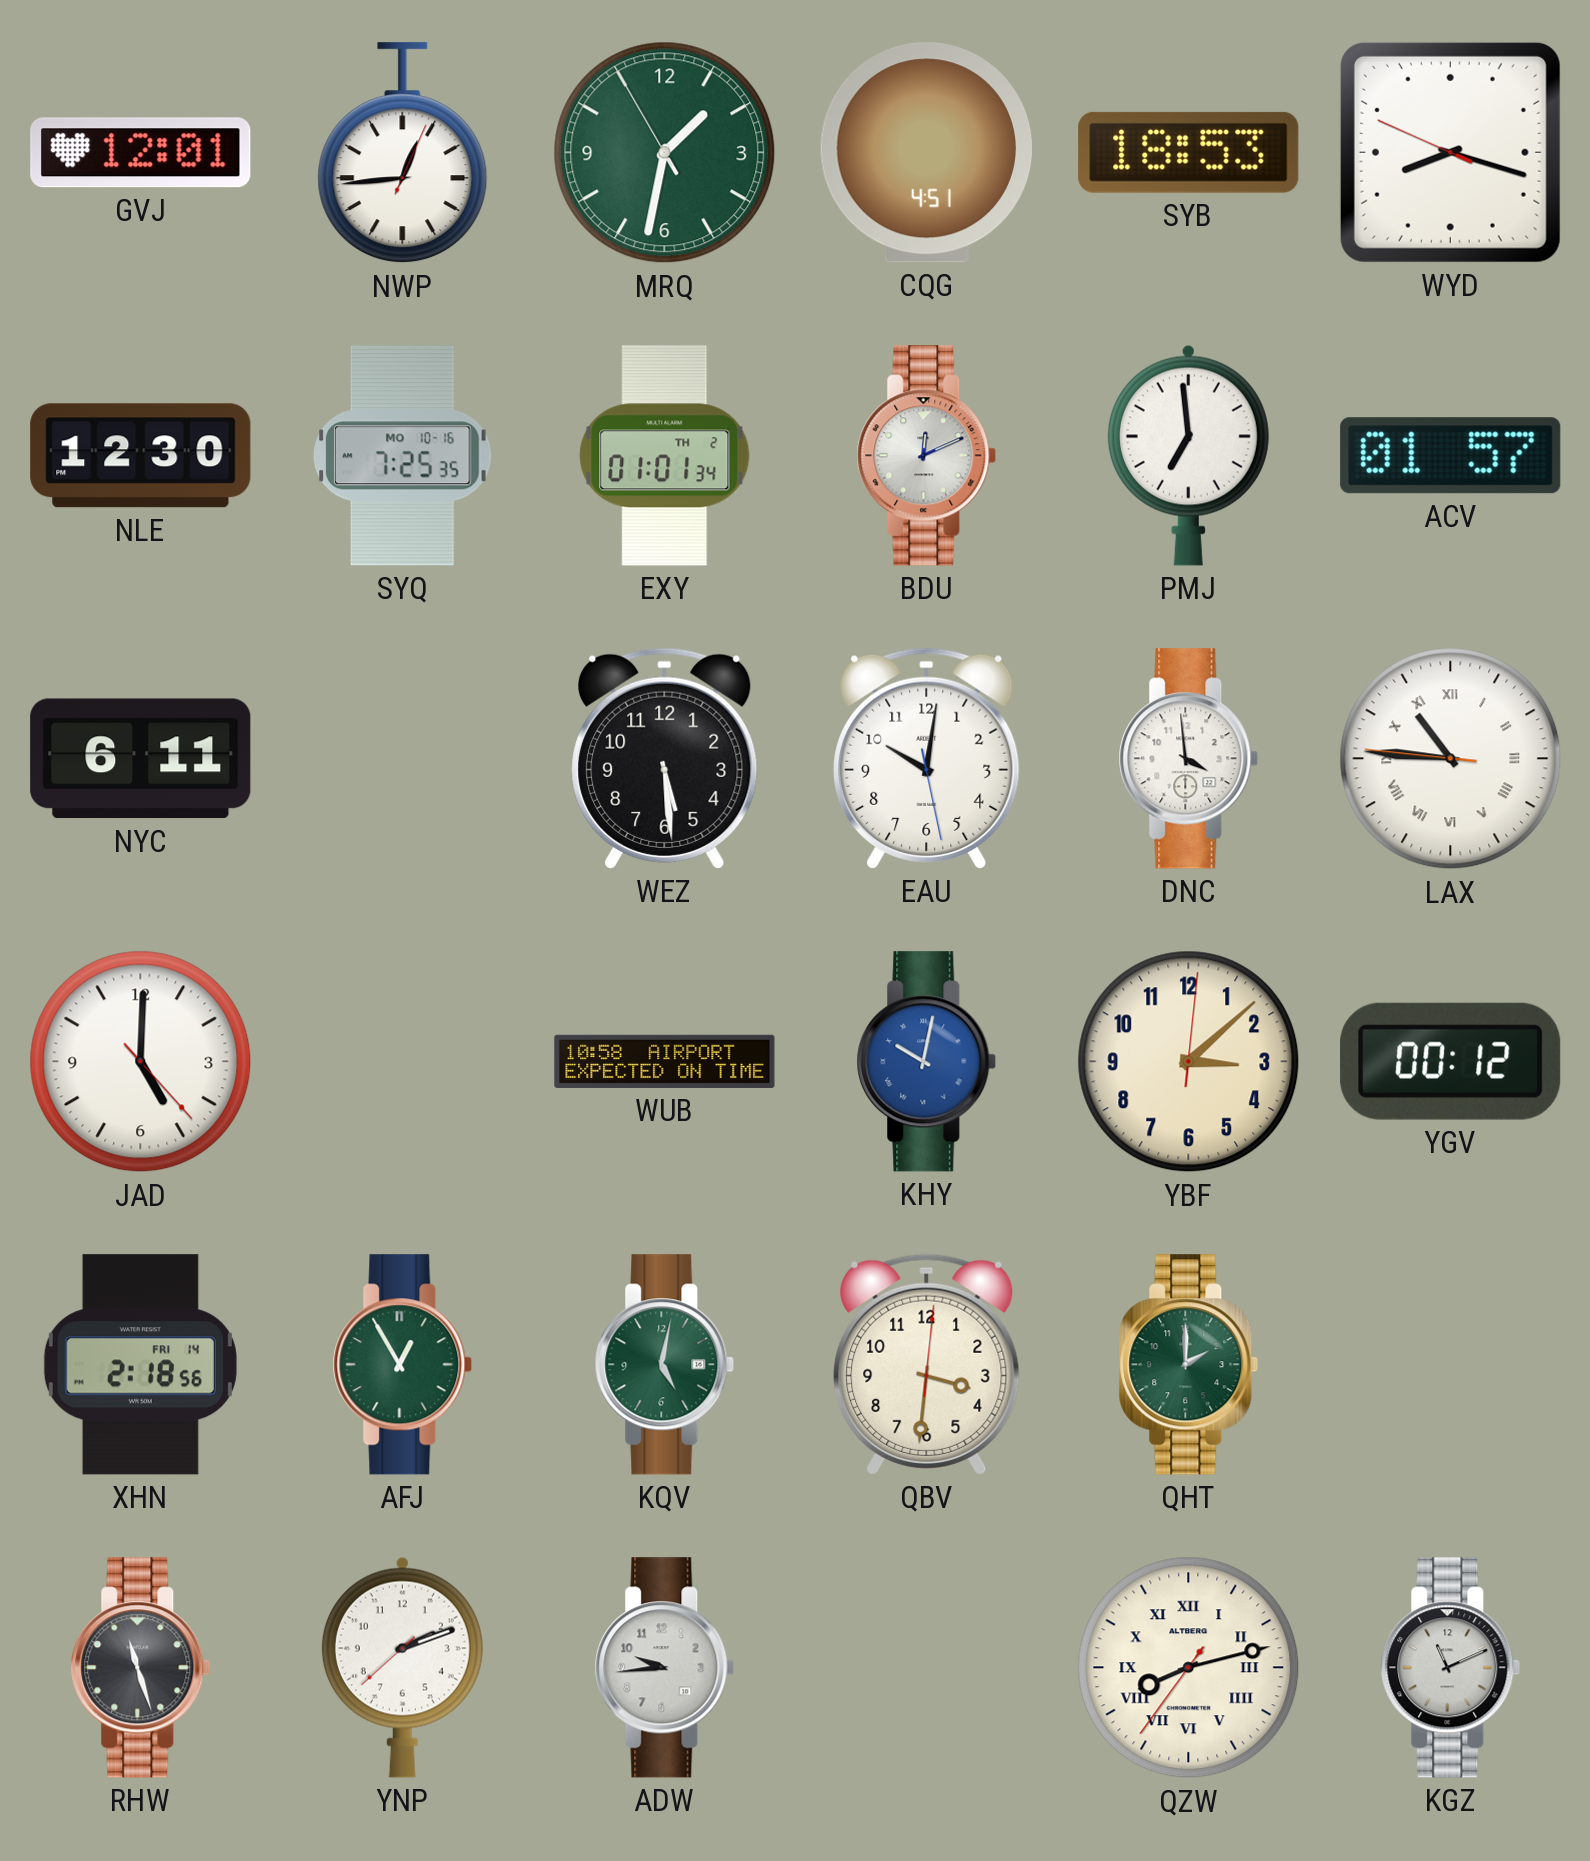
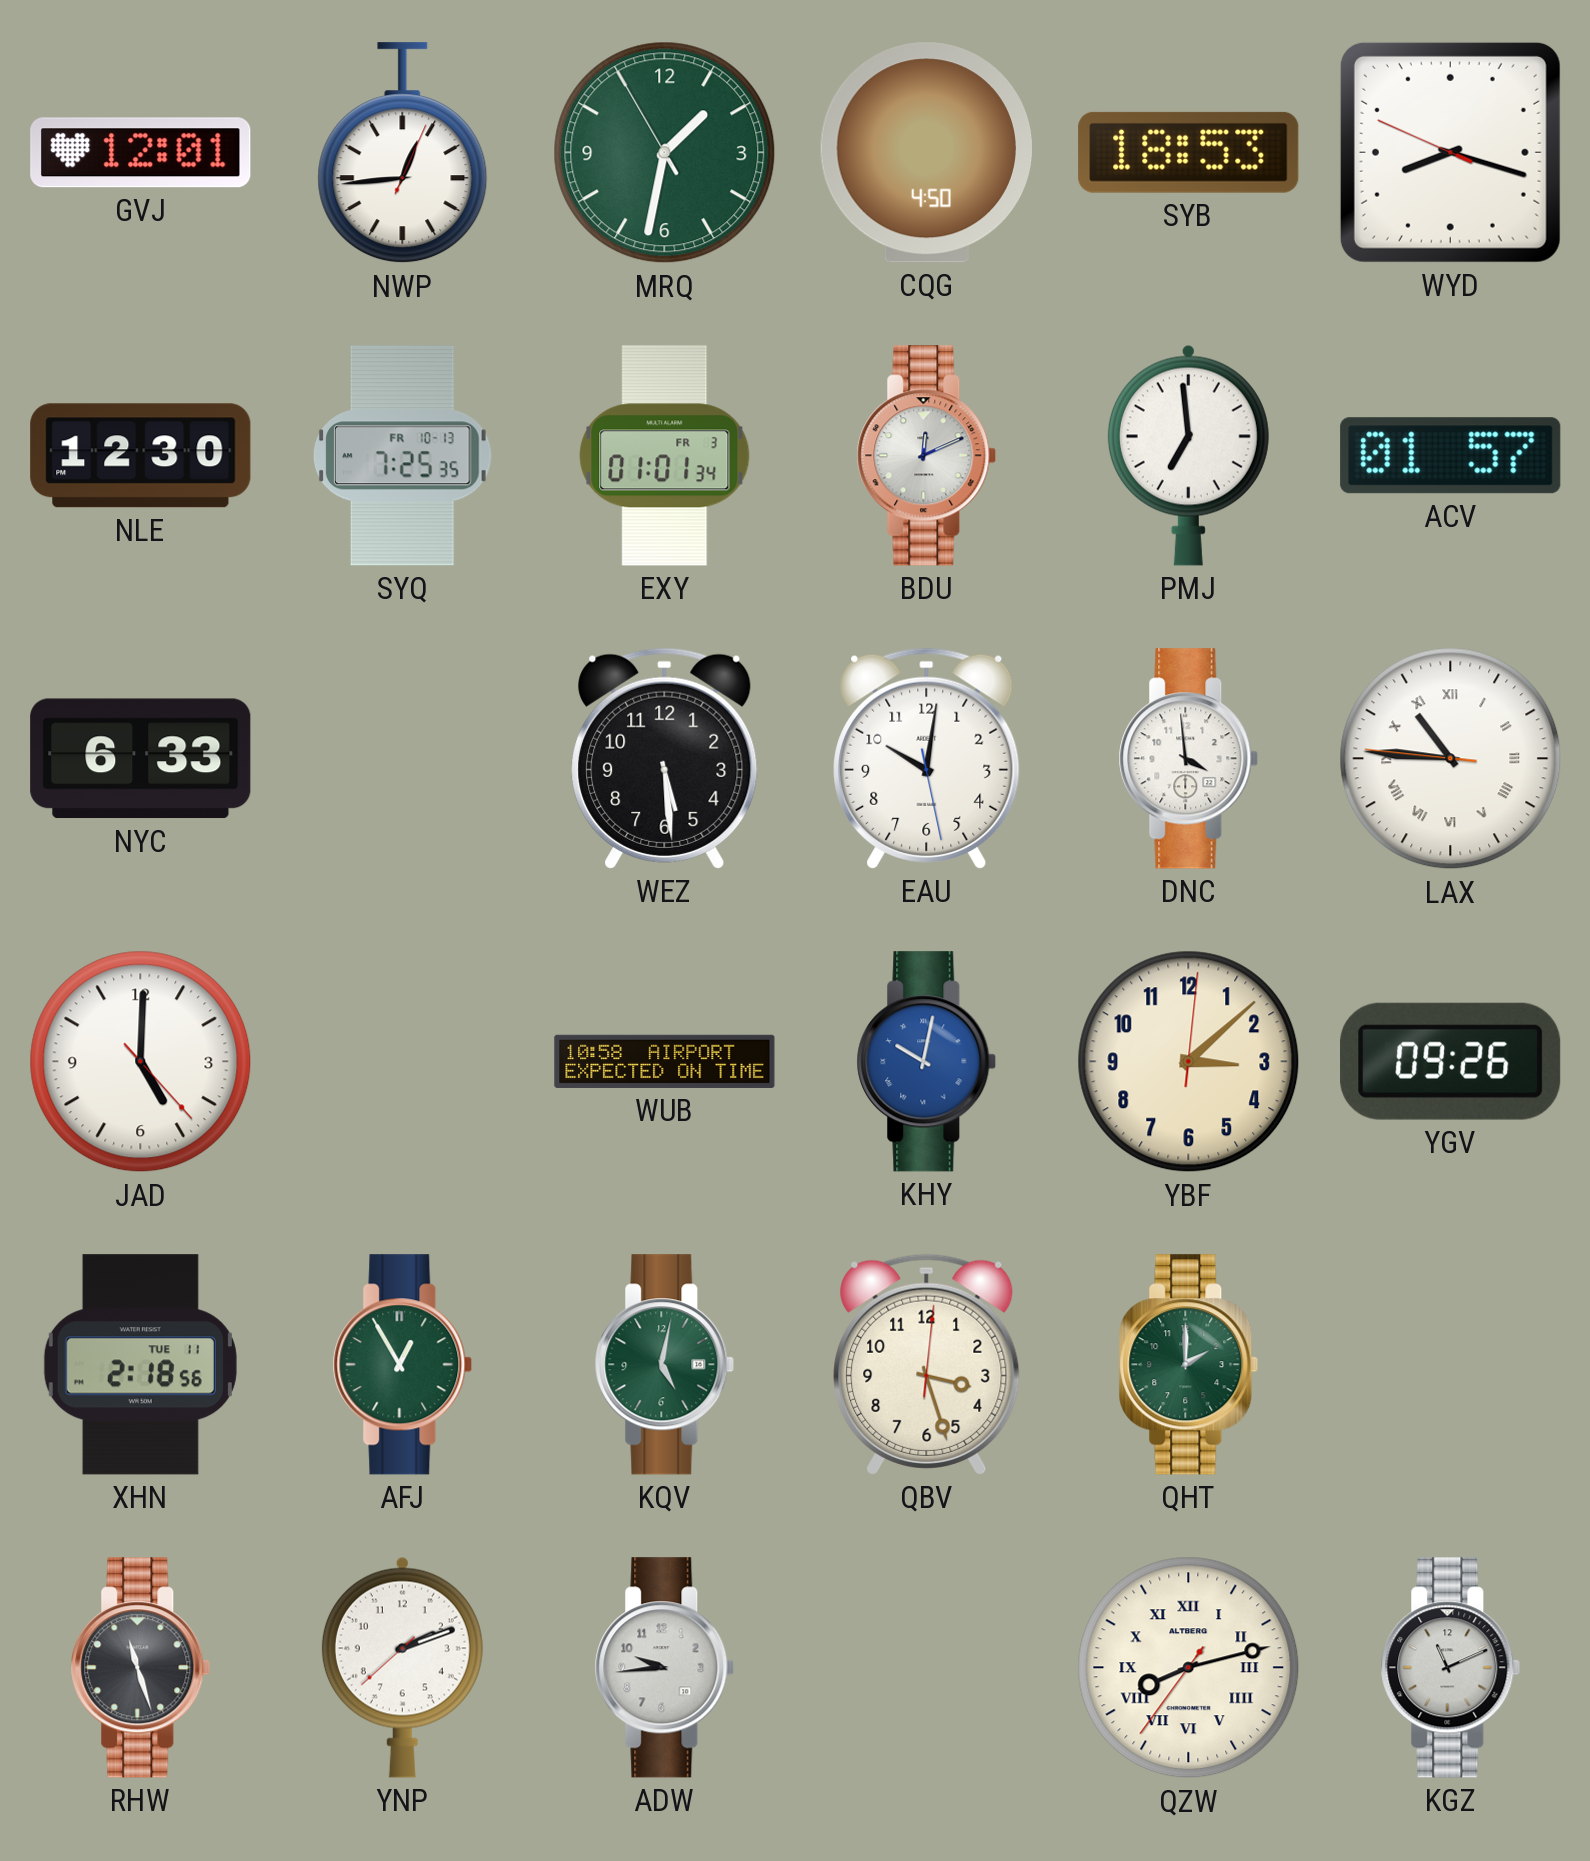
CQG: 4:51 -> 4:50 (926, 153)
SYQ date: MO 10-16 -> FR 10-13 (402, 456)
EXY date: TH 2 -> FR 3 (665, 456)
NYC: 6:11 -> 6:33 (141, 759)
YGV: 00:12 -> 09:26 (1451, 1061)
XHN date: FRI 14 -> TUE 11 (140, 1365)
QBV: 3:31 -> 3:27 (927, 1364)
